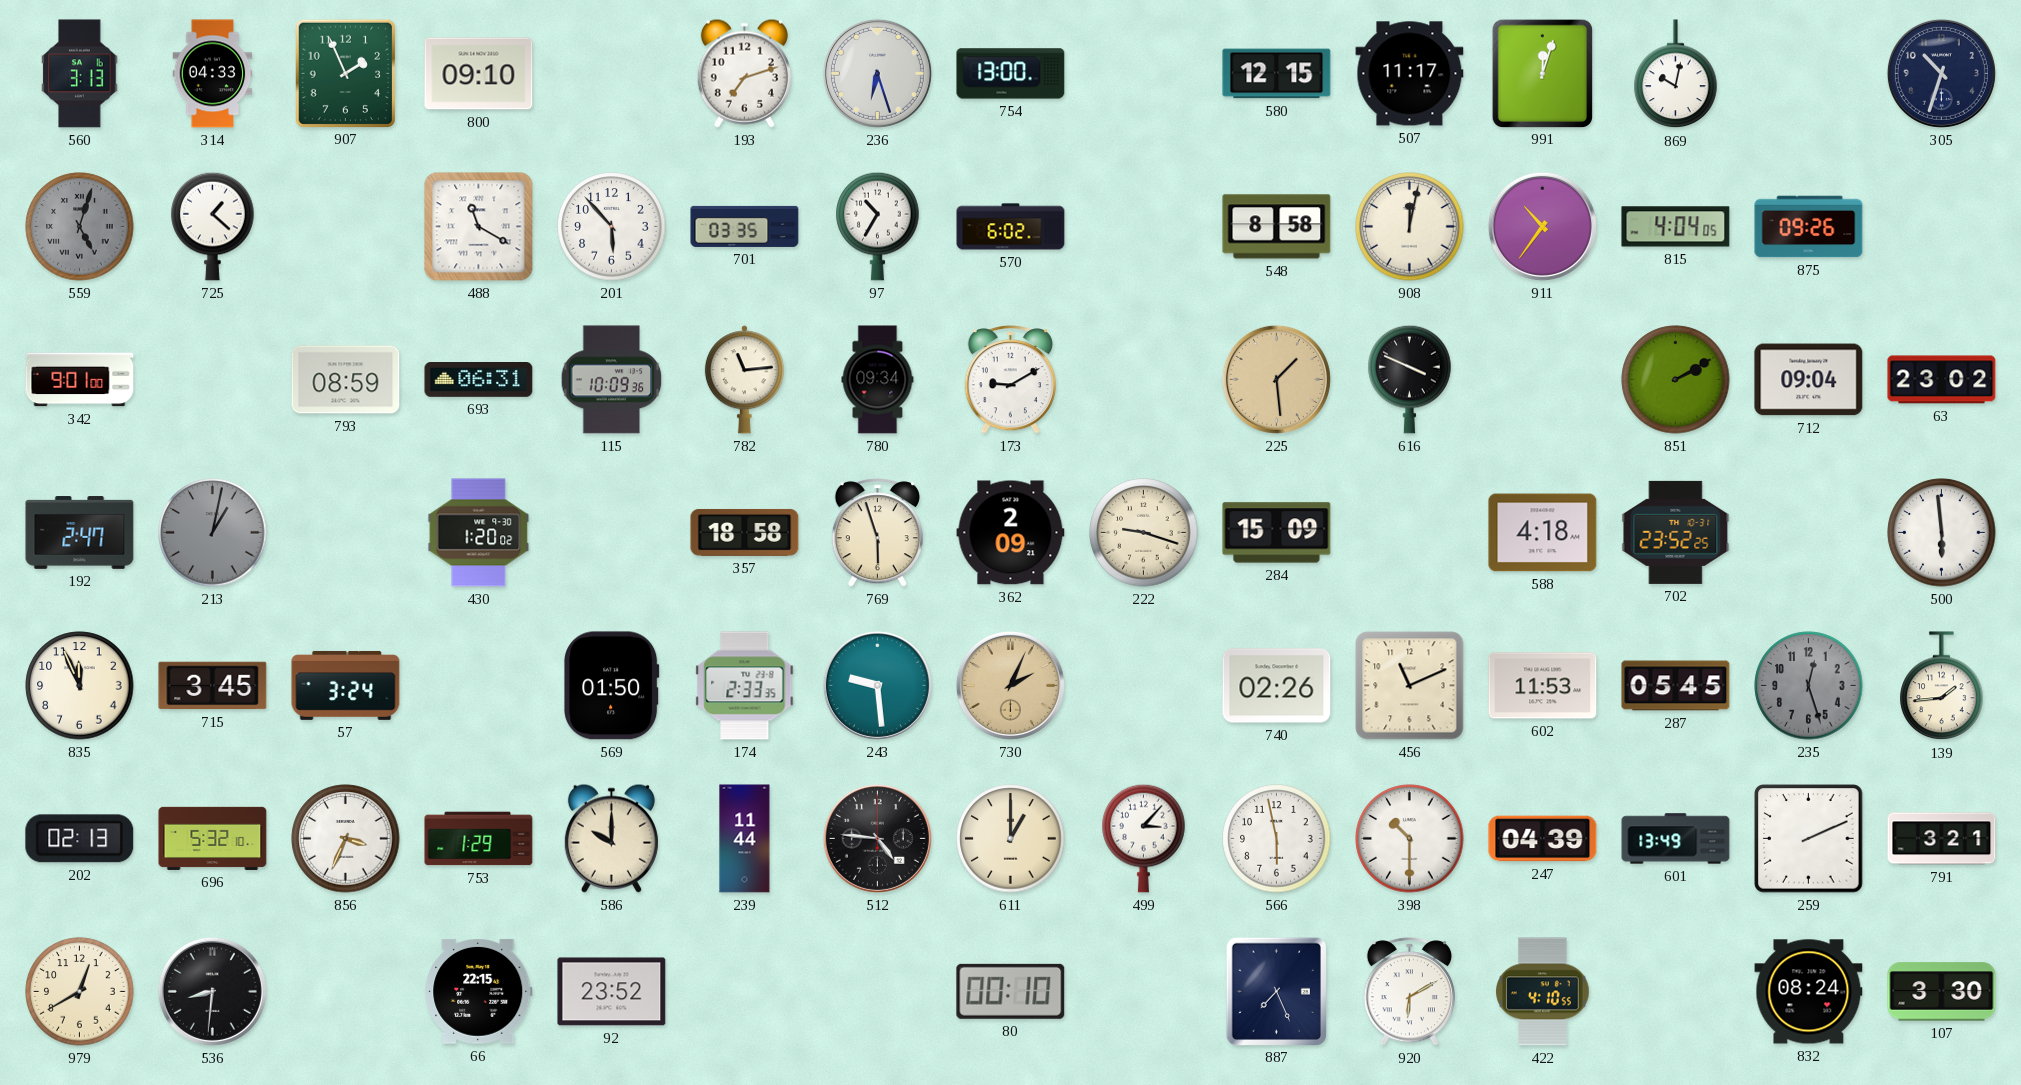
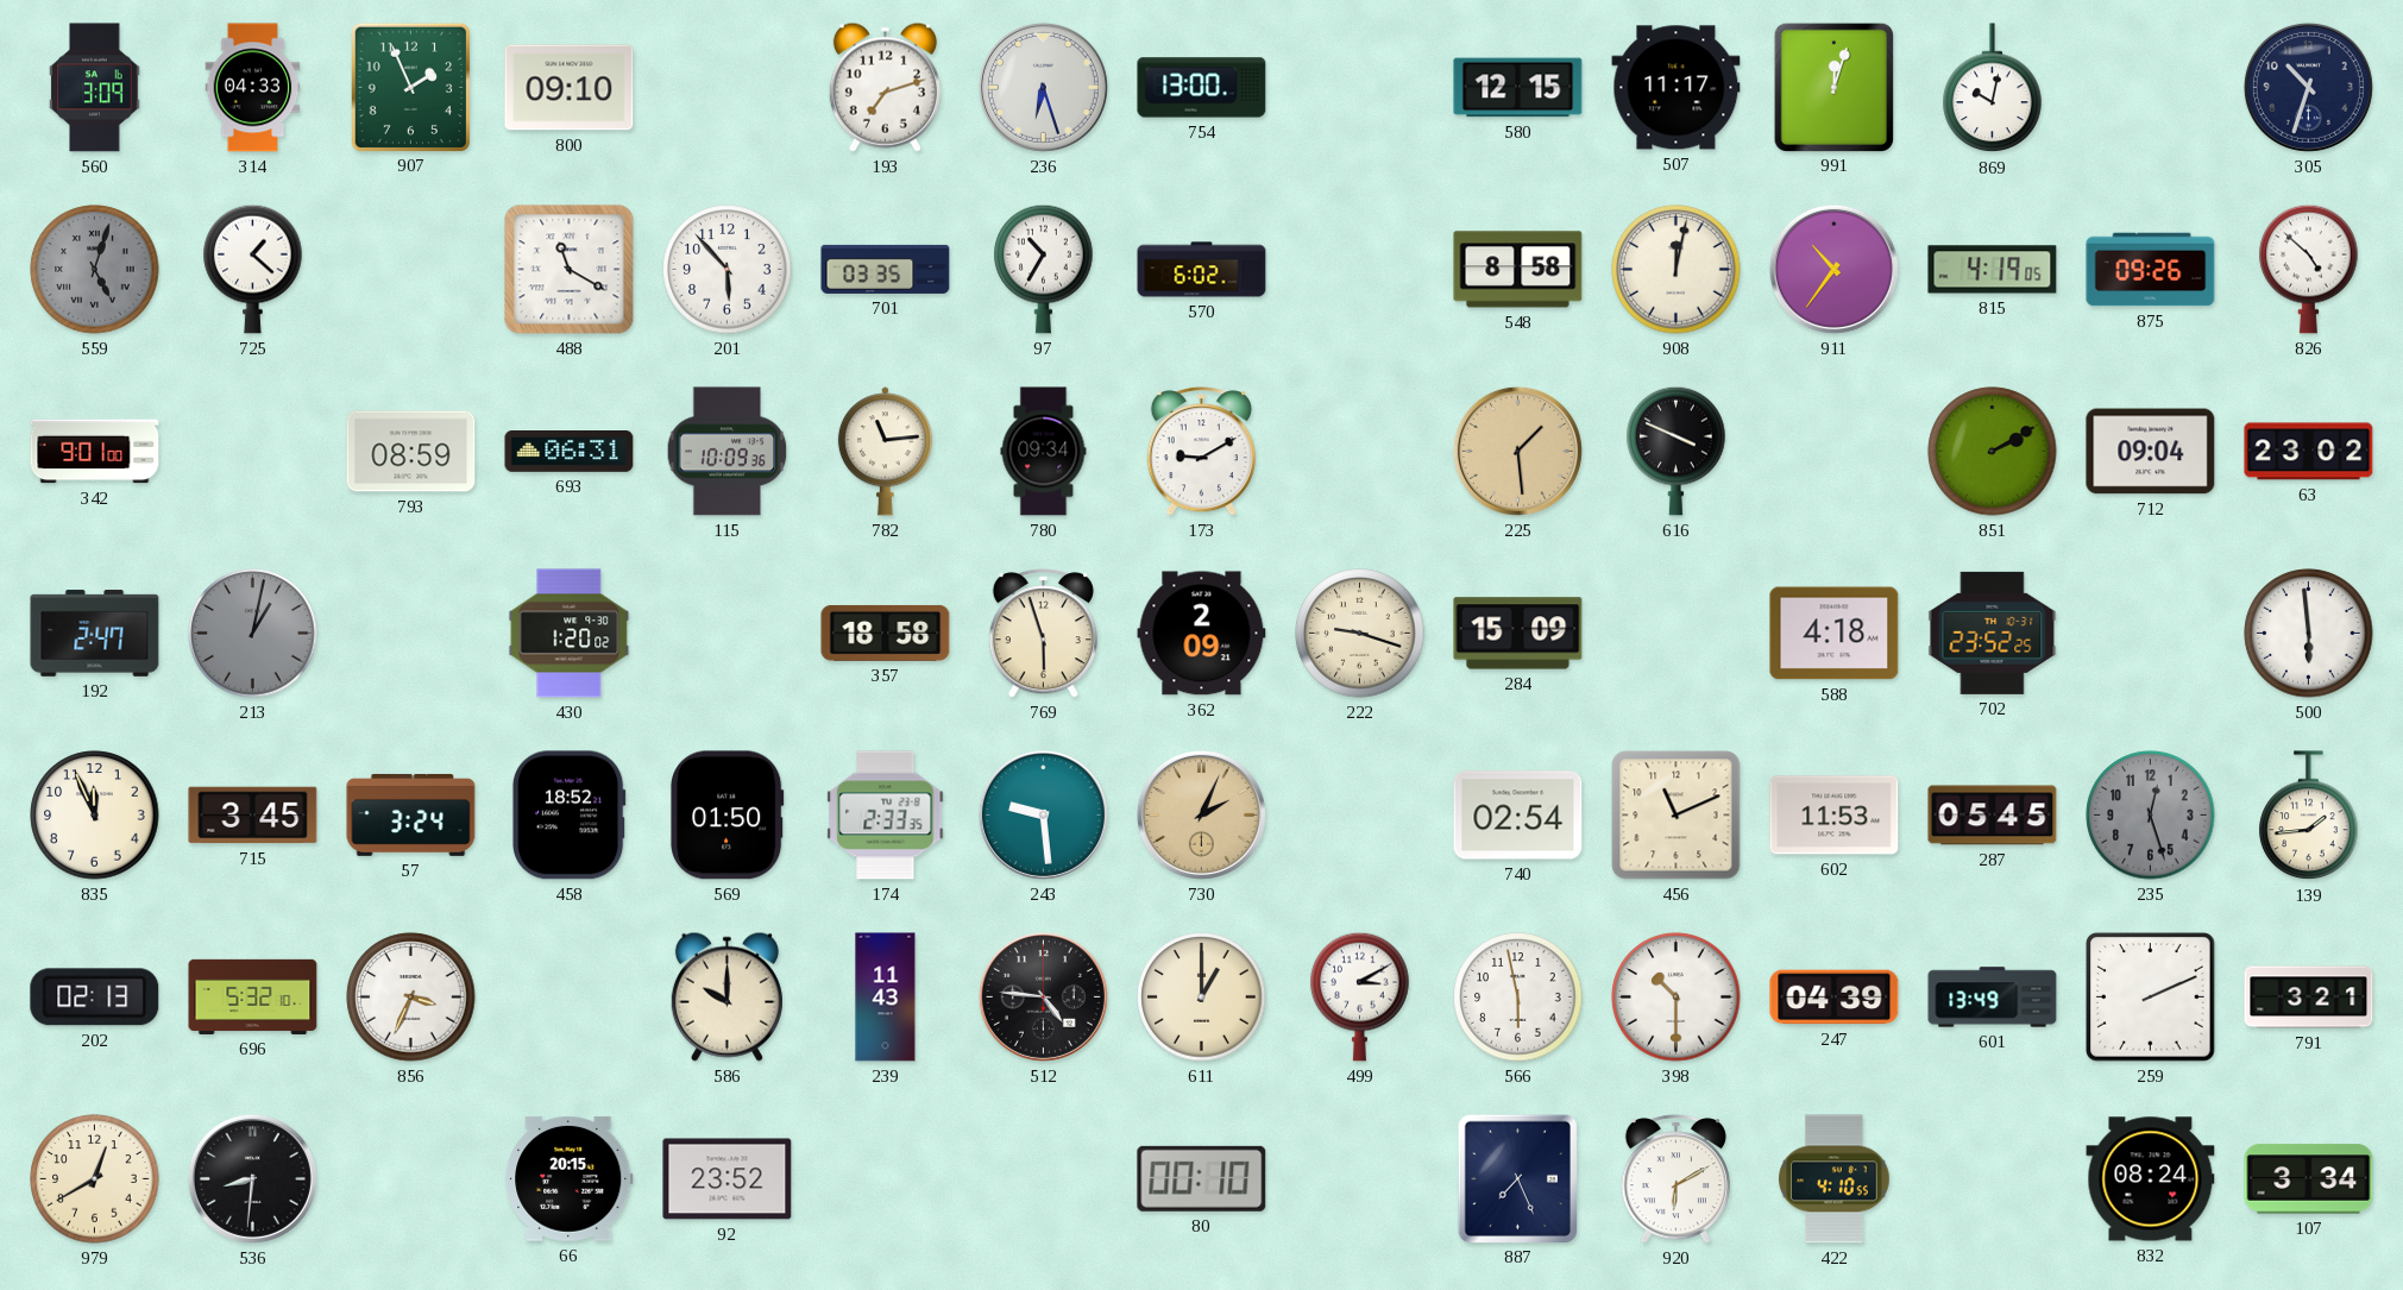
560: 3:13 -> 3:09 (95, 88)
815: 4:04 -> 4:19 (1993, 270)
826: none -> 4:52 (2309, 269)
458: none -> 18:52 (568, 816)
740: 02:26 -> 02:54 (1518, 816)
753: 1:29 -> none (479, 839)
239: 11:44 -> 11:43 (886, 998)
499: 3:07 -> 3:10 (1360, 996)
66: 22:15 -> 20:15 (570, 1178)
107: 3:30 -> 3:34 (2309, 1179)
